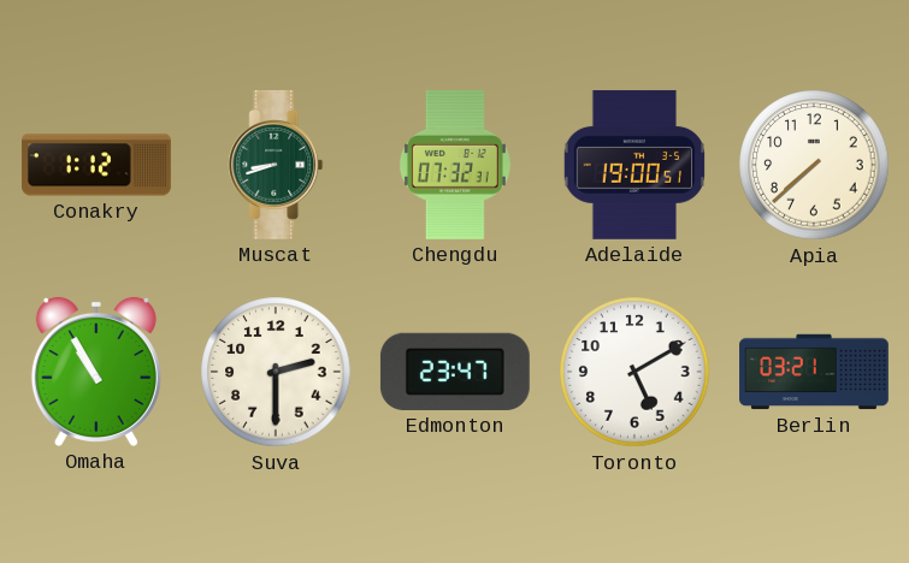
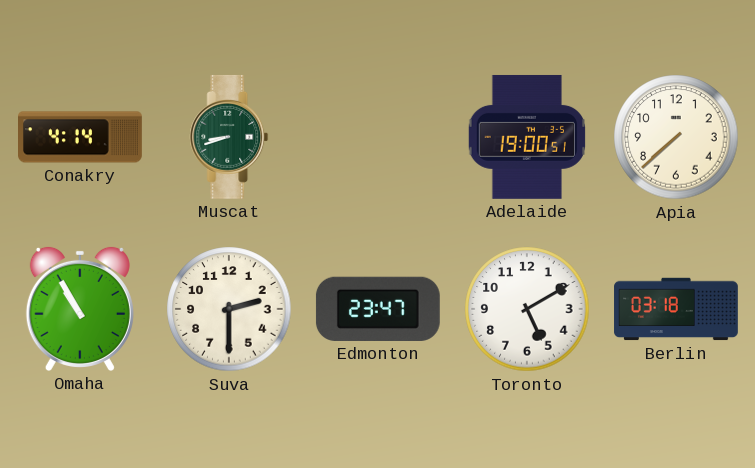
Conakry: 1:12 -> 4:14 (81, 137)
Chengdu: 07:32 -> none (455, 165)
Berlin: 03:21 -> 03:18 (676, 309)
